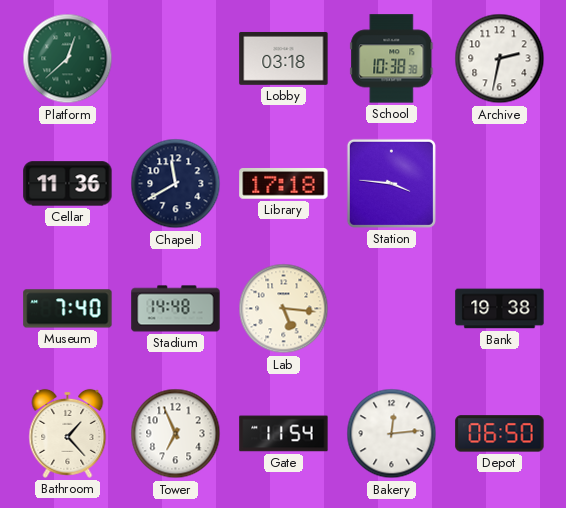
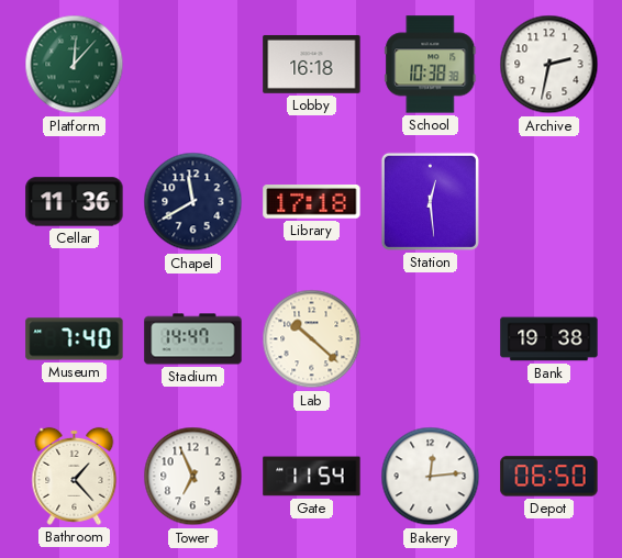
Platform: 12:38 -> 12:07 (75, 65)
Lobby: 03:18 -> 16:18 (312, 64)
Station: 3:46 -> 12:29 (430, 201)
Stadium: 14:48 -> 14:47 (193, 339)
Lab: 5:16 -> 10:22 (312, 339)
